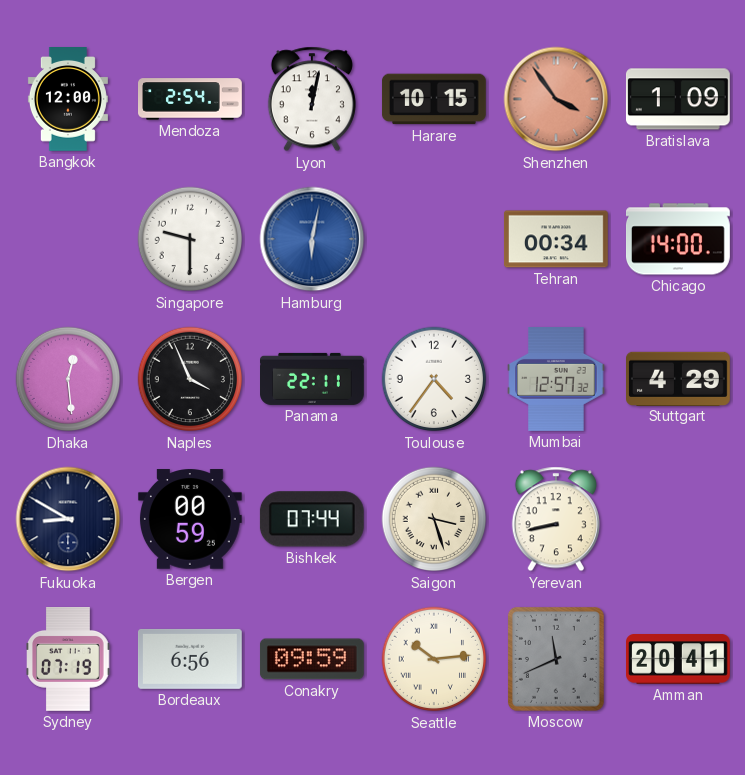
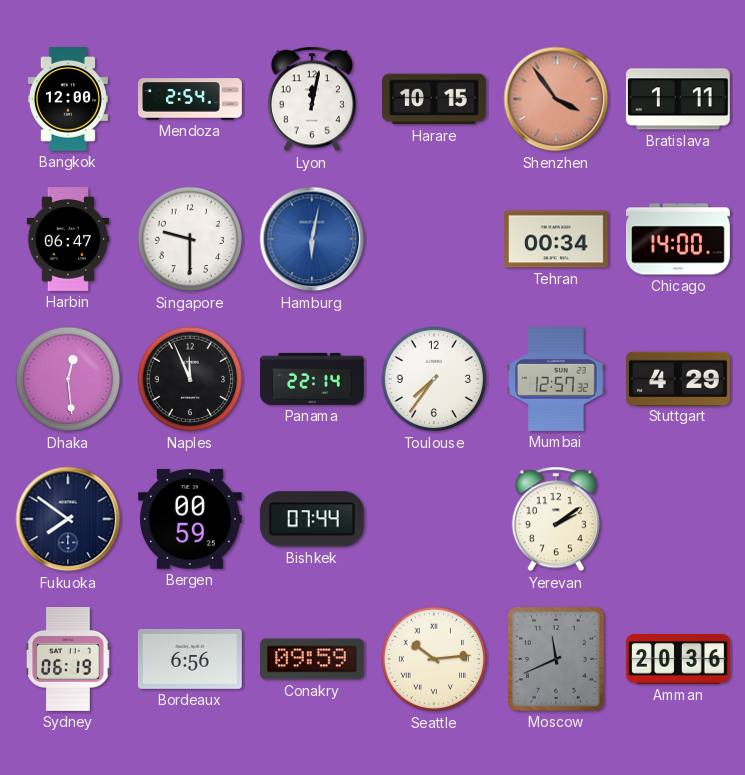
Bratislava: 1:09 -> 1:11 (678, 99)
Harbin: none -> 06:47 (68, 240)
Naples: 3:56 -> 11:56 (190, 379)
Panama: 22:11 -> 22:14 (313, 379)
Toulouse: 4:36 -> 7:36 (434, 379)
Fukuoka: 8:50 -> 7:51 (68, 519)
Saigon: 3:27 -> none (434, 519)
Yerevan: 8:43 -> 2:09 (556, 519)
Sydney: 07:19 -> 06:19 (69, 660)
Amman: 20:41 -> 20:36 (679, 660)
